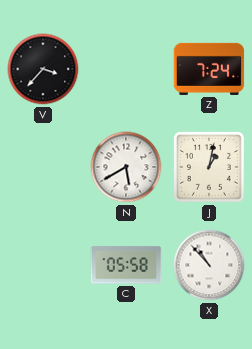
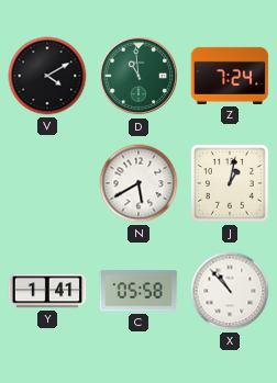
V: 3:37 -> 4:10 (47, 76)
D: none -> 10:59 (138, 76)
Y: none -> 1:41 (47, 291)
